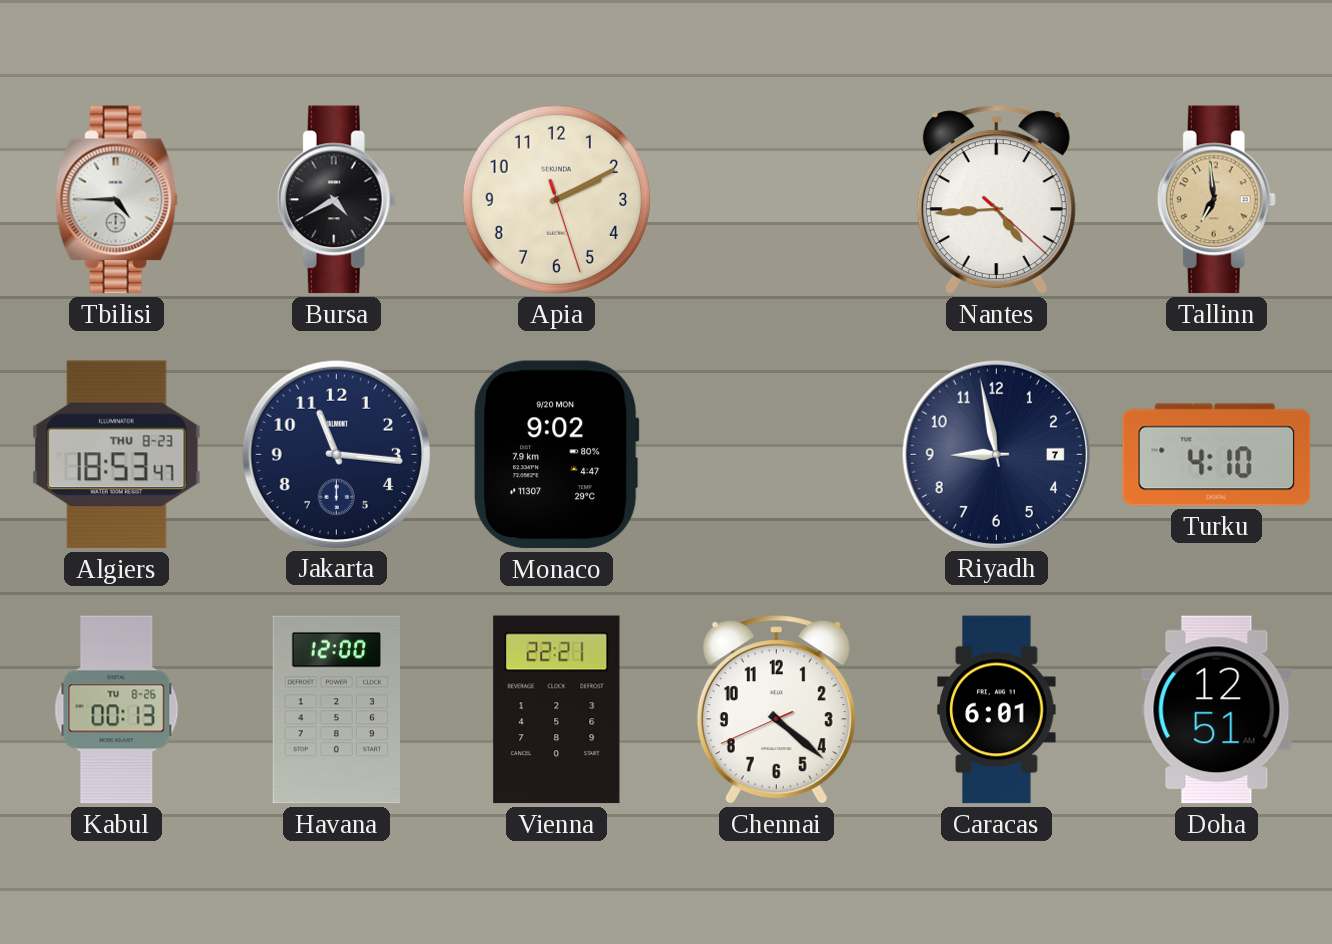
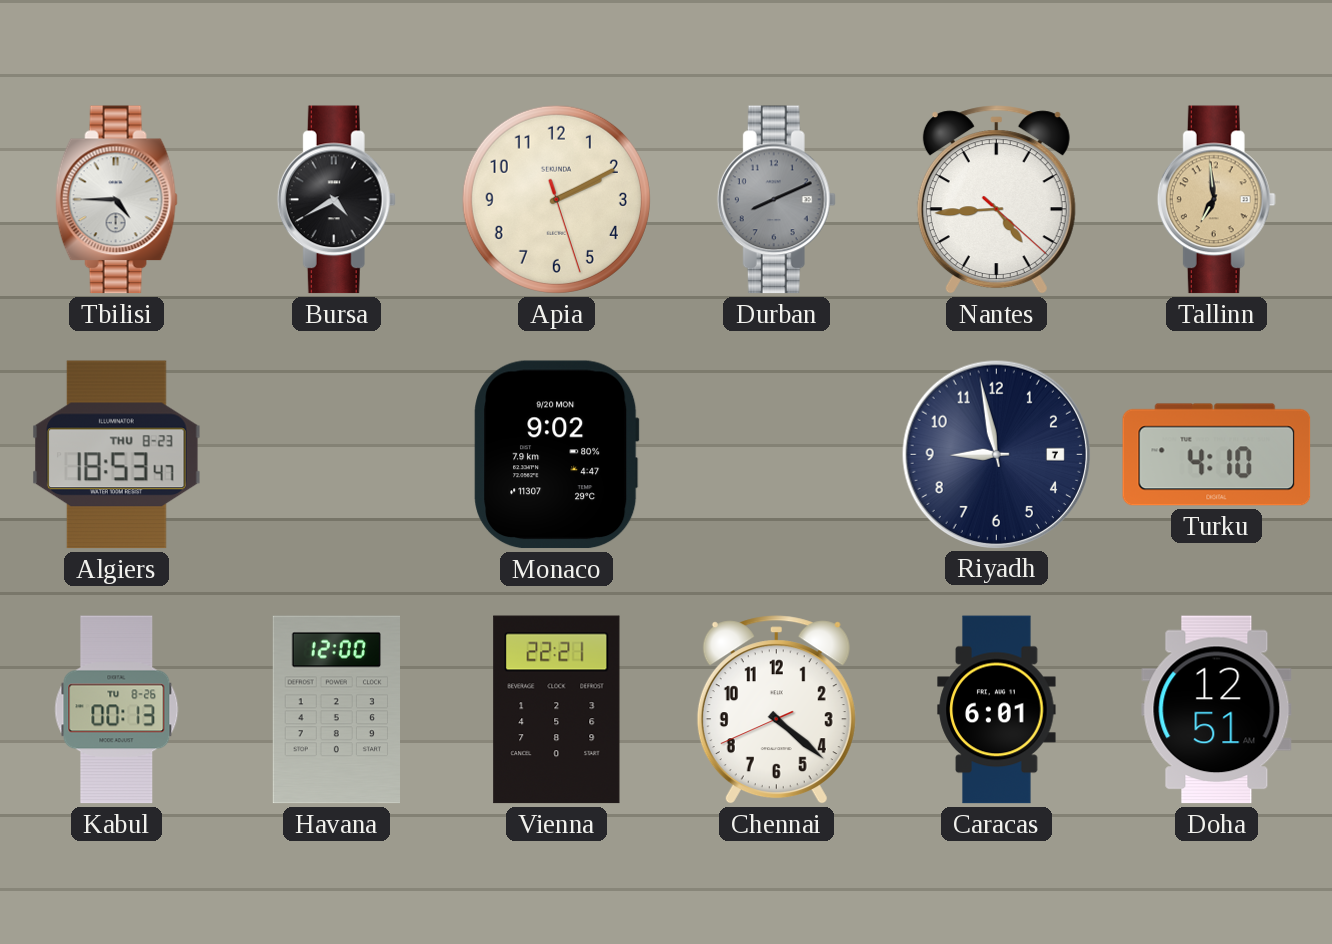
Durban: none -> 8:11 (776, 200)
Jakarta: 11:16 -> none (336, 454)
